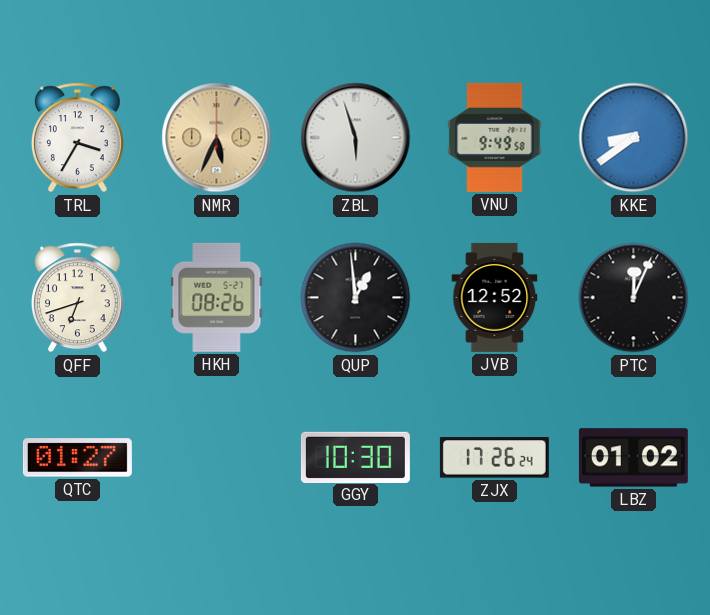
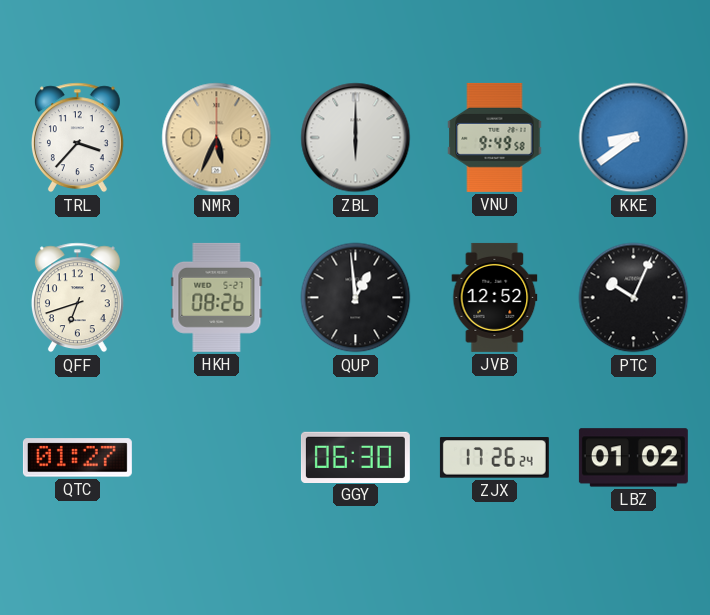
TRL: 3:35 -> 3:37 (77, 138)
ZBL: 5:57 -> 6:00 (356, 138)
PTC: 12:04 -> 10:04 (634, 298)
GGY: 10:30 -> 06:30 (355, 457)
